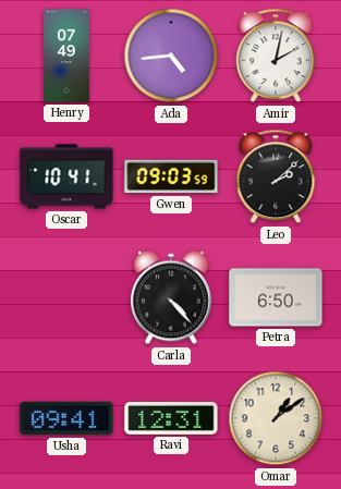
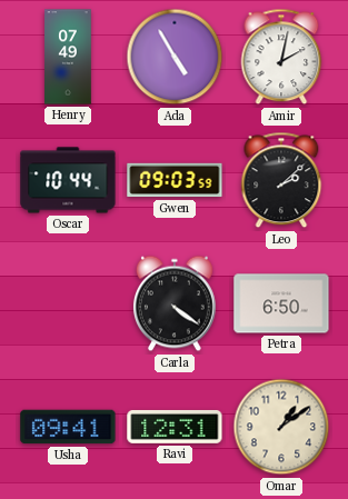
Ada: 4:44 -> 4:55 (175, 57)
Oscar: 10:41 -> 10:44 (68, 180)
Carla: 4:23 -> 4:21 (175, 303)
